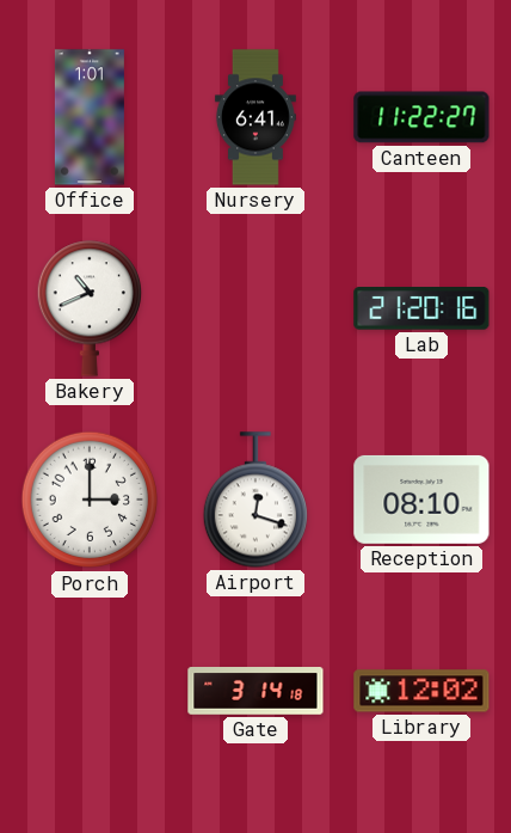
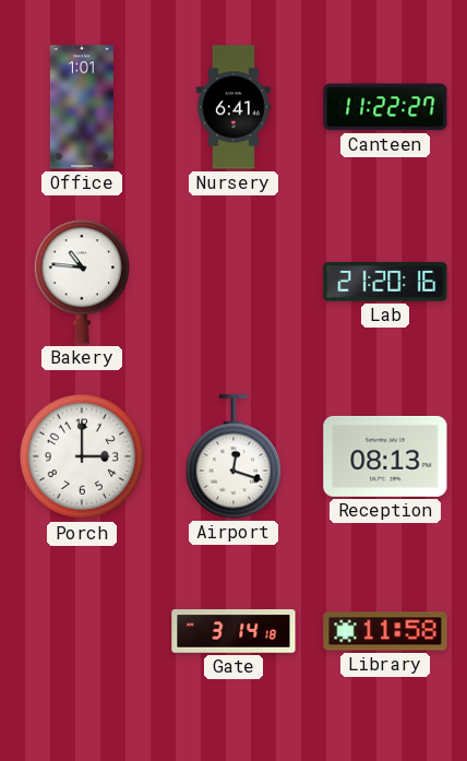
Bakery: 10:41 -> 10:46 (82, 282)
Reception: 08:10 -> 08:13 (385, 456)
Library: 12:02 -> 11:58 (385, 631)
